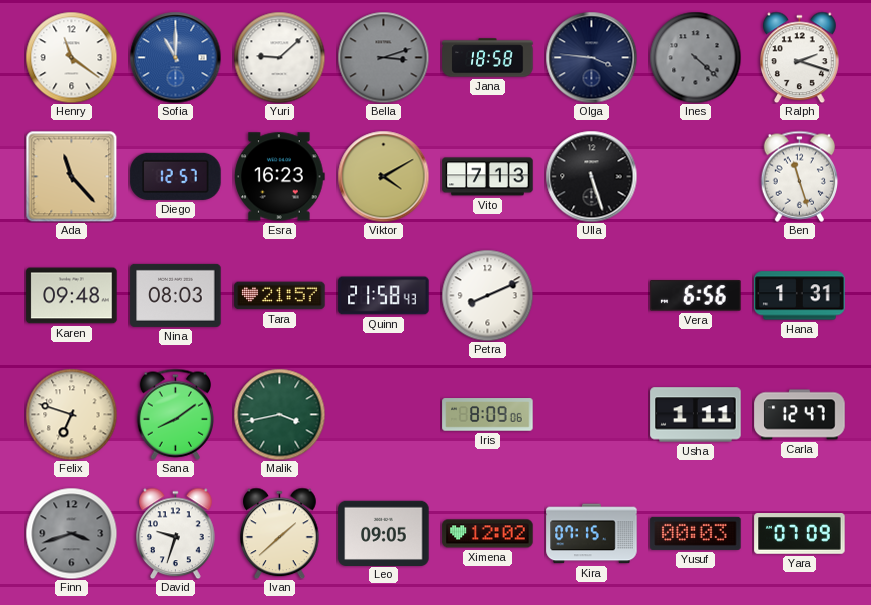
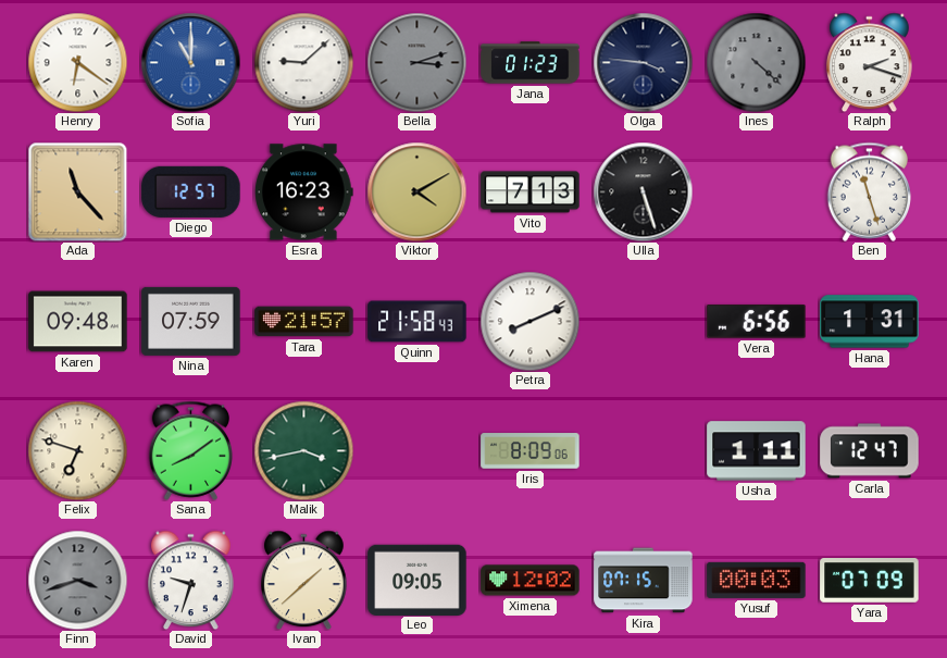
Henry: 11:21 -> 6:21 (77, 62)
Jana: 18:58 -> 01:23 (531, 63)
Nina: 08:03 -> 07:59 (191, 321)
